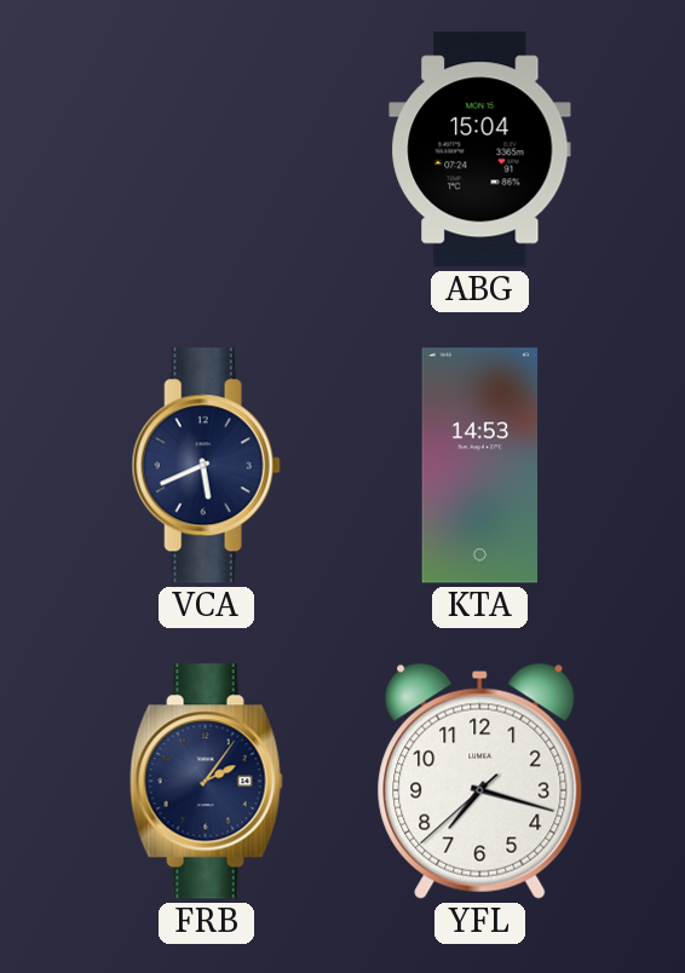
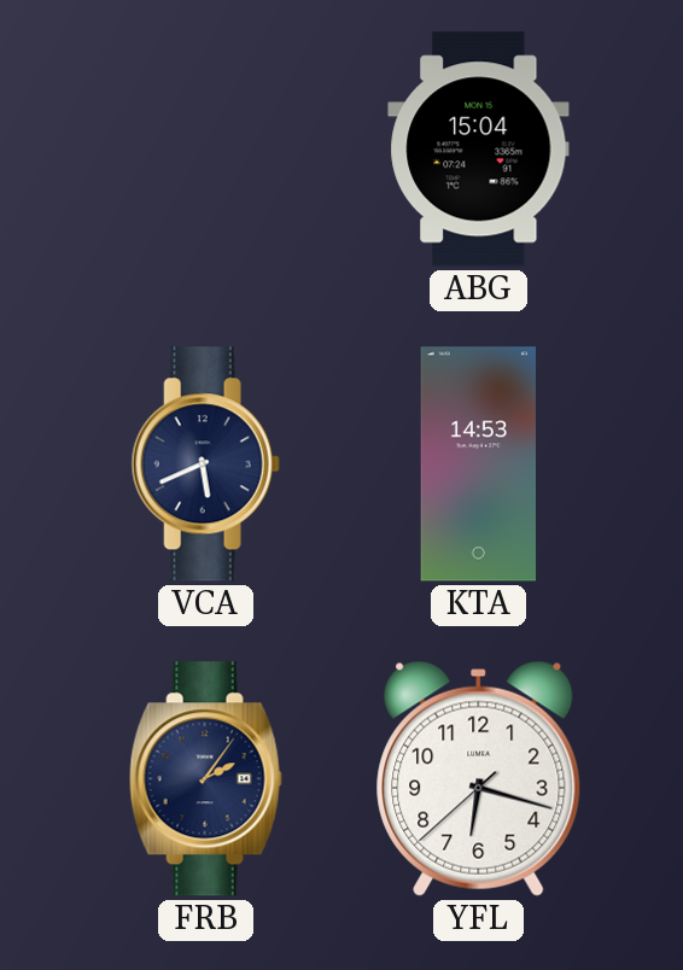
YFL: 7:17 -> 6:17 (479, 778)
